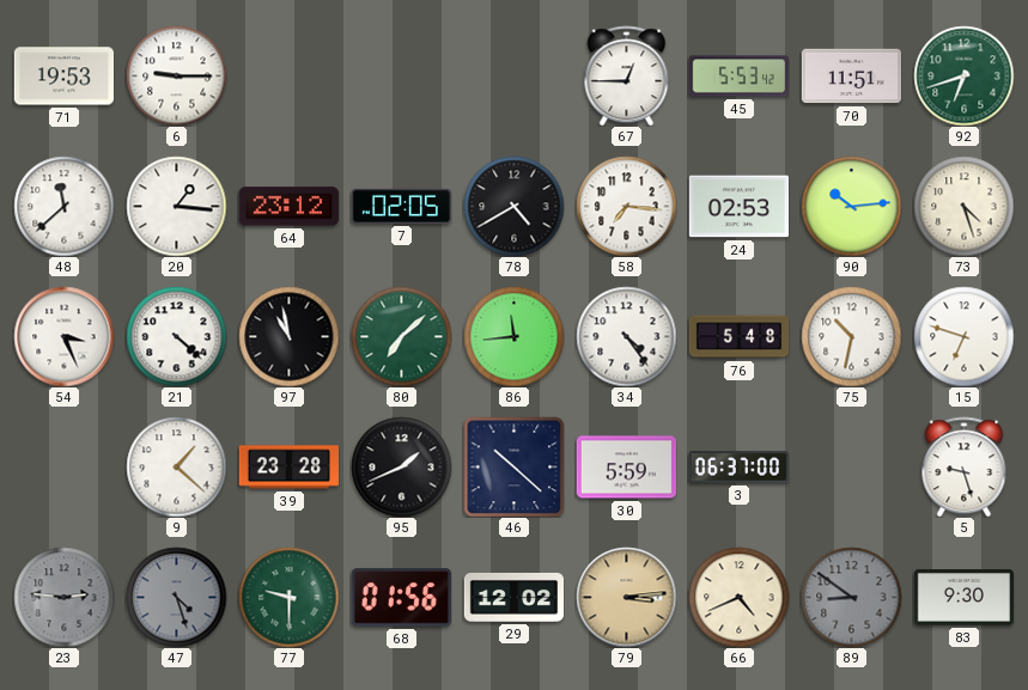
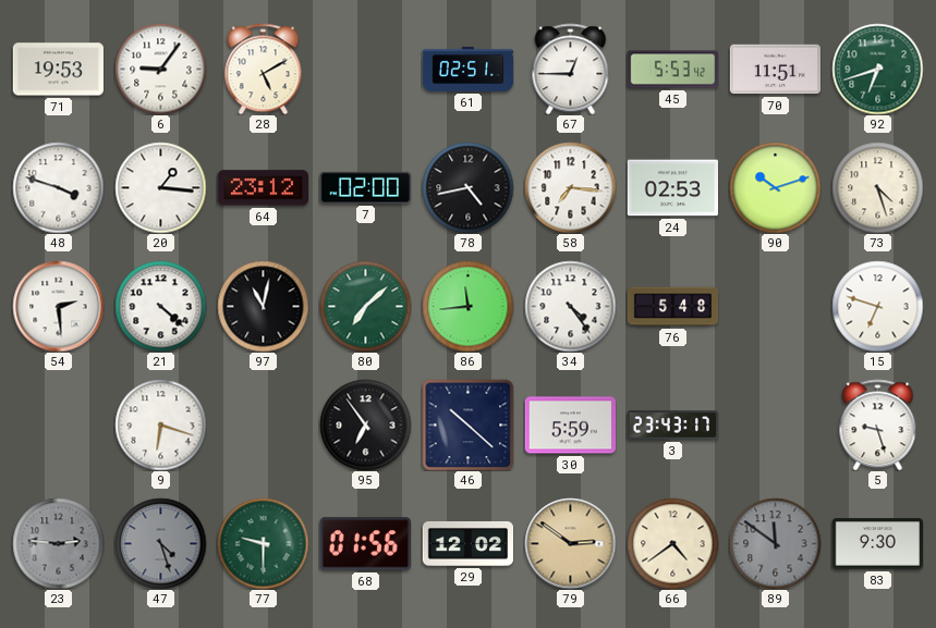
6: 9:15 -> 9:06 (160, 69)
28: none -> 5:10 (264, 69)
61: none -> 02:51 (467, 69)
48: 11:38 -> 3:48 (58, 187)
7: 02:05 -> 02:00 (365, 187)
78: 4:40 -> 4:43 (467, 187)
90: 10:14 -> 10:12 (775, 187)
54: 3:26 -> 2:29 (58, 306)
97: 10:58 -> 11:02 (263, 306)
75: 10:32 -> none (851, 336)
9: 1:22 -> 6:18 (160, 424)
39: 23:28 -> none (288, 468)
95: 1:41 -> 6:54 (365, 424)
3: 06:37 -> 23:43 (672, 426)
79: 3:14 -> 2:51 (570, 543)
66: 4:41 -> 4:39 (672, 543)
89: 8:51 -> 11:51 (775, 543)
